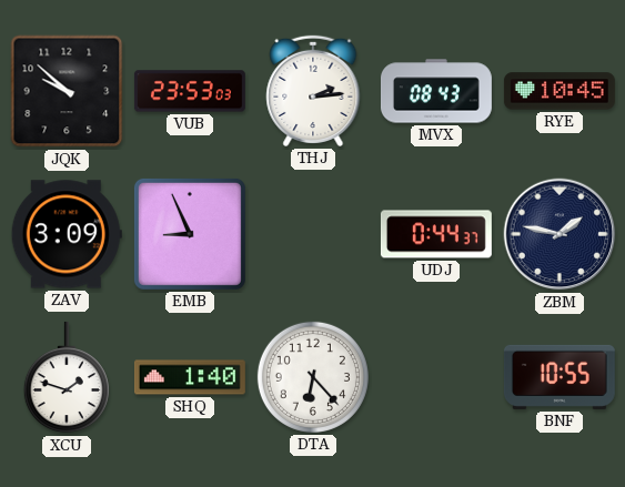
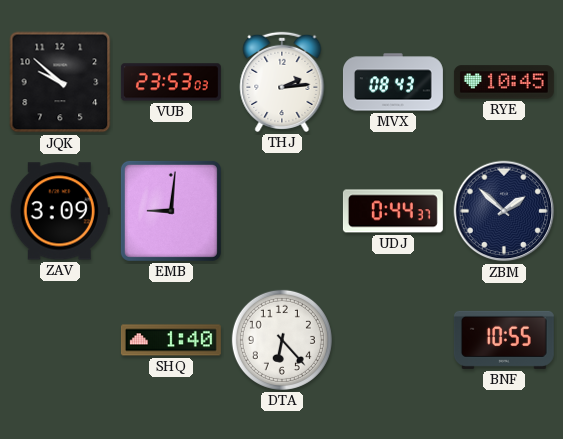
EMB: 8:56 -> 9:01 (171, 211)
ZBM: 1:47 -> 1:52 (504, 211)
XCU: 1:48 -> none (67, 377)
